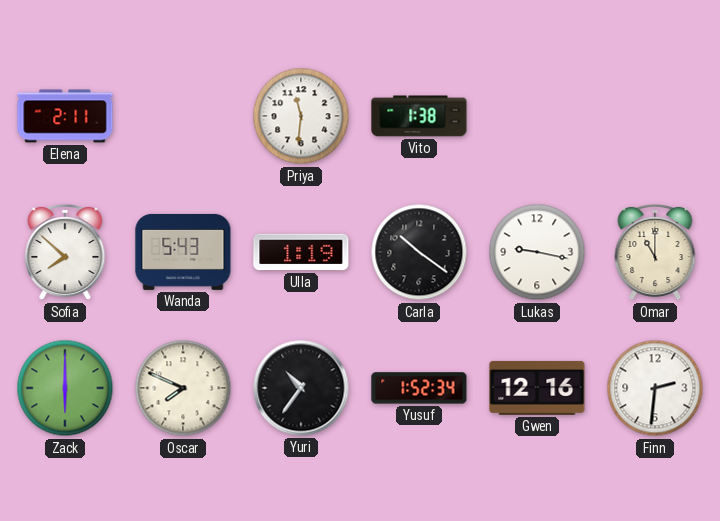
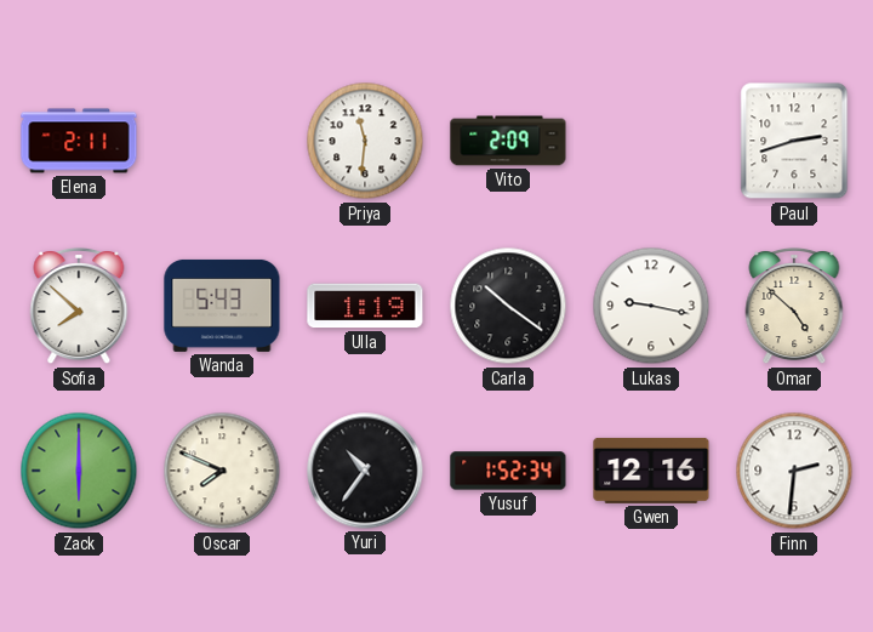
Vito: 1:38 -> 2:09 (508, 141)
Paul: none -> 2:42 (794, 141)
Omar: 11:00 -> 4:52 (794, 306)
